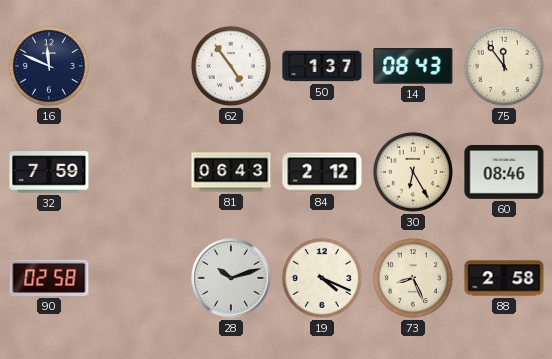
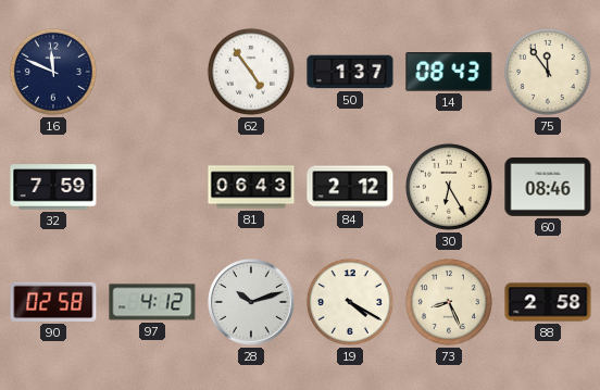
97: none -> 4:12 (152, 302)
19: 4:19 -> 4:20 (350, 302)
